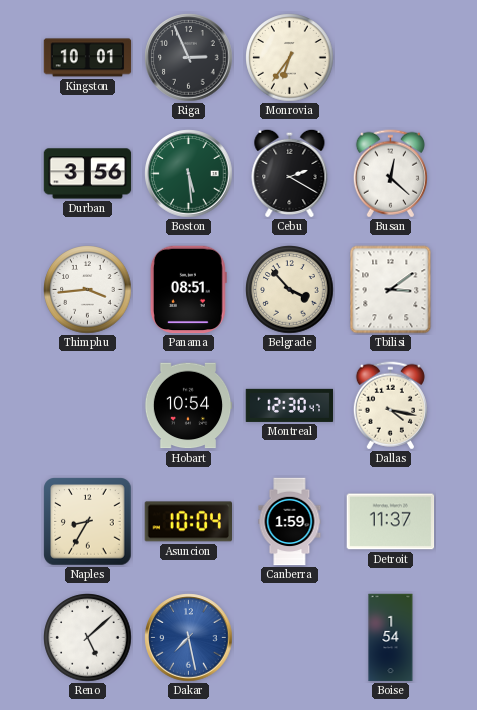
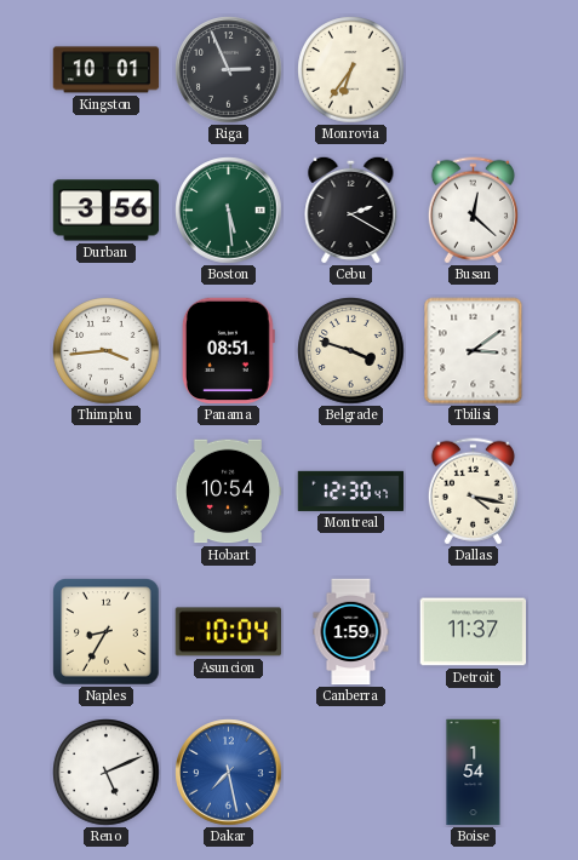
Belgrade: 3:53 -> 3:48 (351, 351)
Reno: 5:08 -> 5:11 (107, 773)
